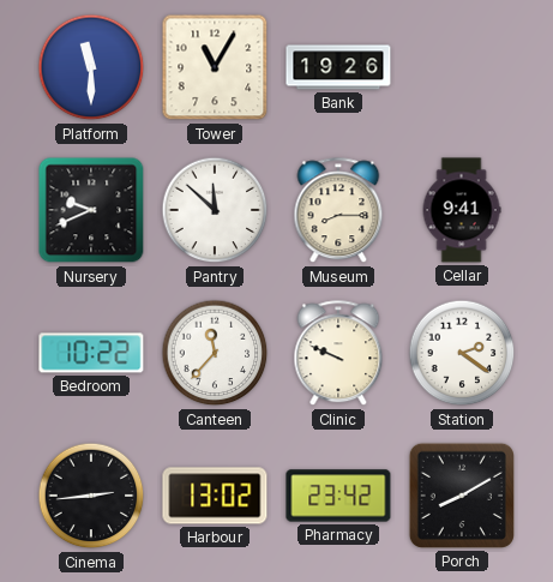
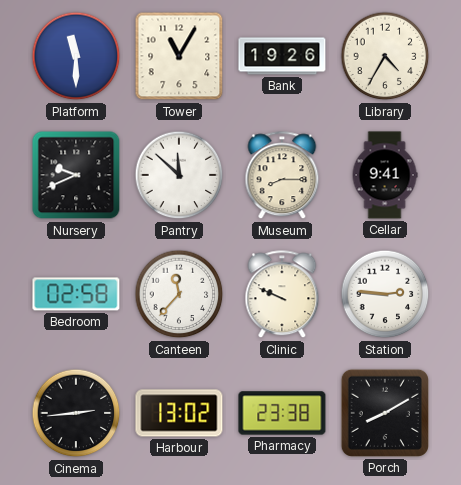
Library: none -> 4:35 (385, 56)
Bedroom: 10:22 -> 02:58 (76, 294)
Station: 2:21 -> 2:46 (385, 294)
Pharmacy: 23:42 -> 23:38 (282, 413)
